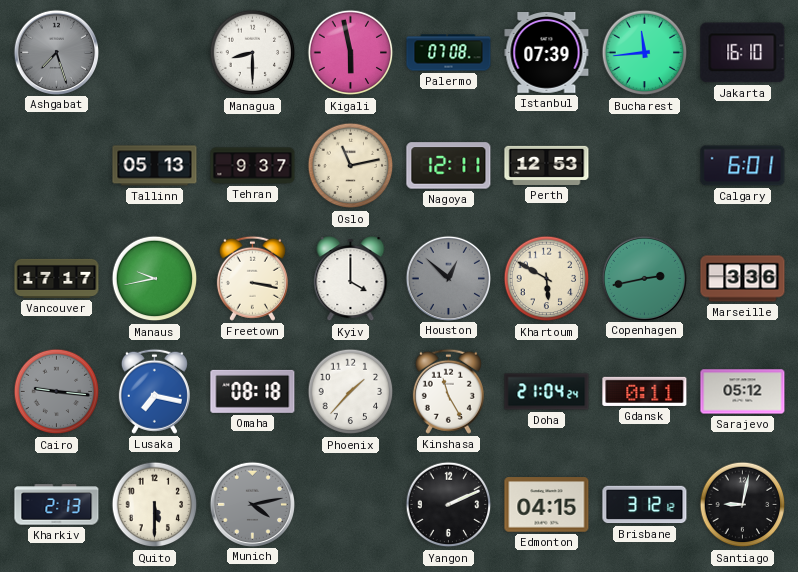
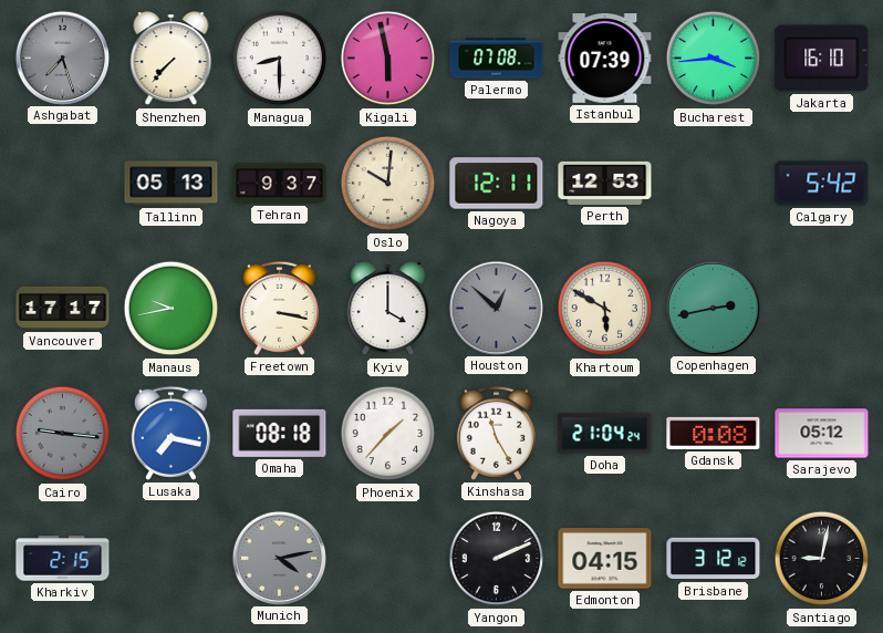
Shenzhen: none -> 7:37 (172, 59)
Bucharest: 11:44 -> 3:44 (714, 59)
Oslo: 11:13 -> 10:01 (388, 184)
Calgary: 6:01 -> 5:42 (822, 184)
Marseille: 3:36 -> none (743, 279)
Gdansk: 0:11 -> 0:08 (714, 433)
Kharkiv: 2:13 -> 2:15 (63, 559)
Quito: 5:30 -> none (155, 505)
